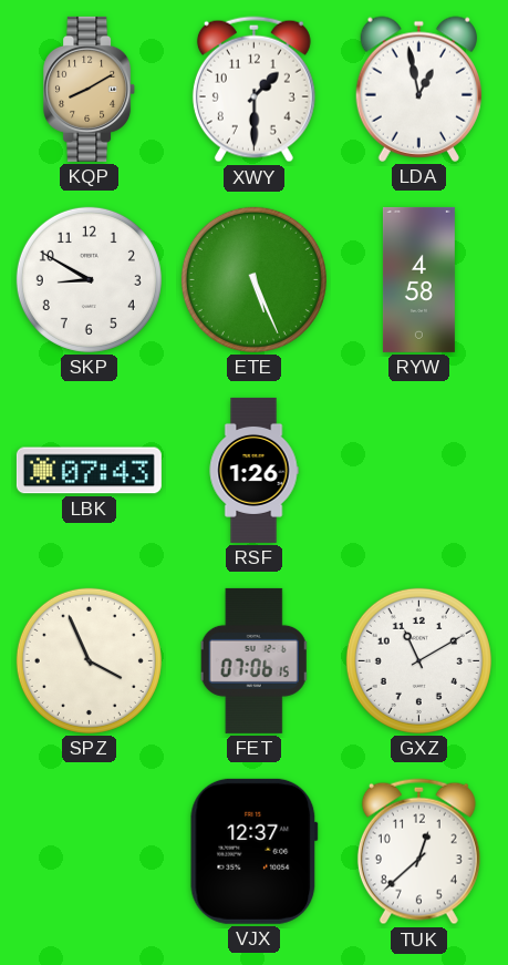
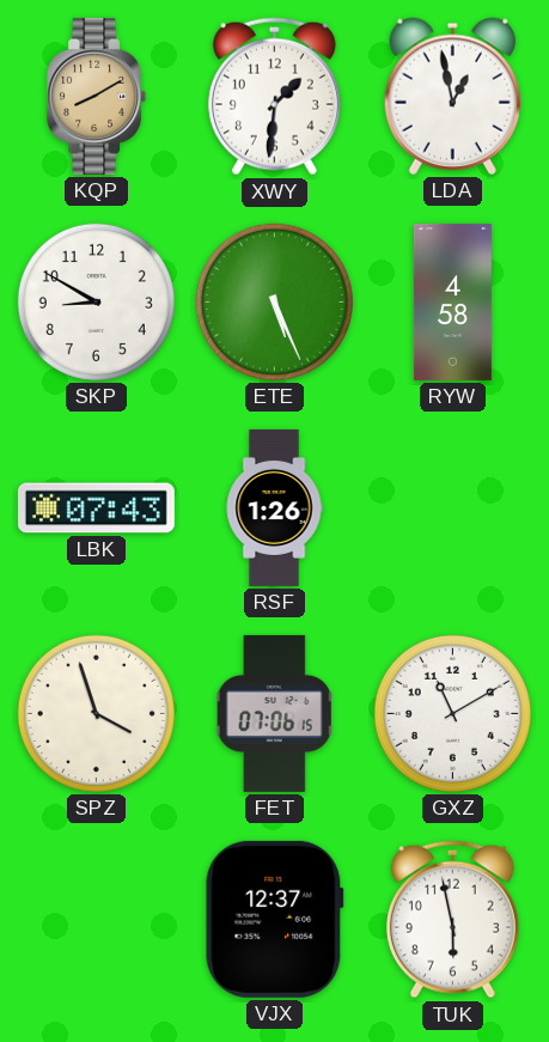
XWY: 1:30 -> 1:31 (274, 97)
SPZ: 3:56 -> 3:57 (96, 713)
TUK: 12:38 -> 5:58 (452, 920)
